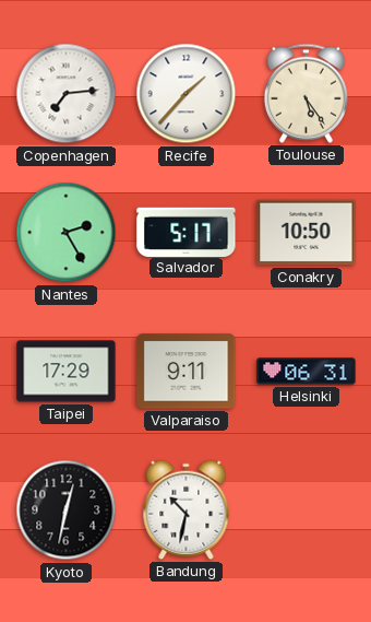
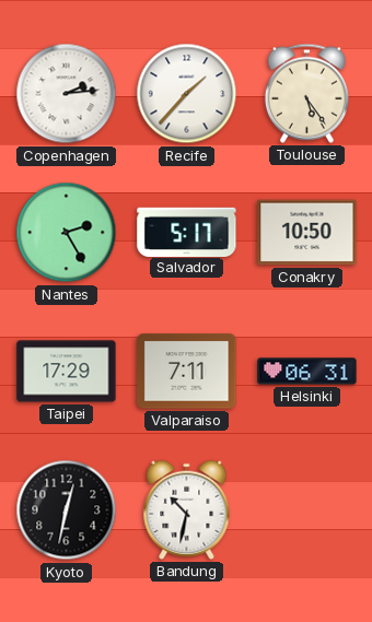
Copenhagen: 7:14 -> 2:14 (67, 94)
Valparaiso: 9:11 -> 7:11 (187, 372)
